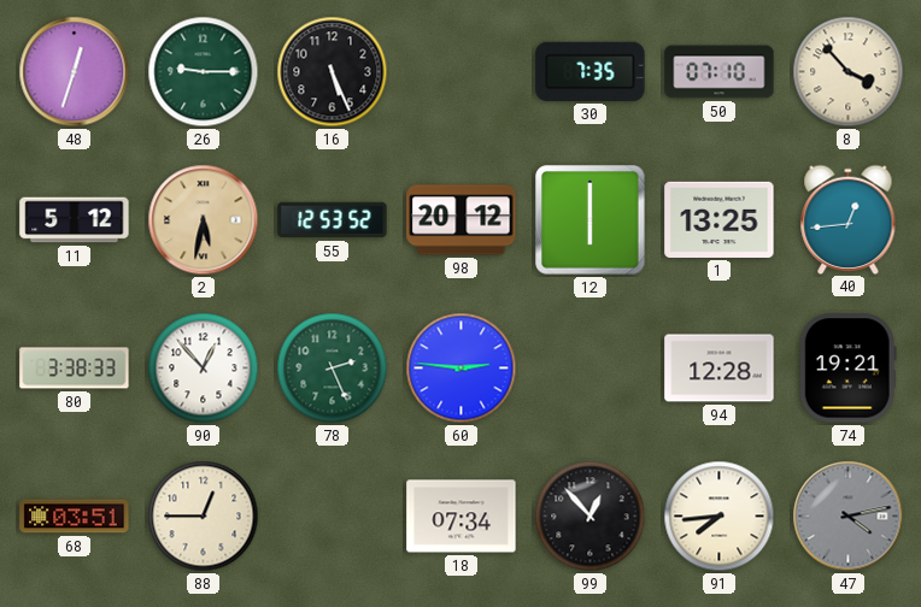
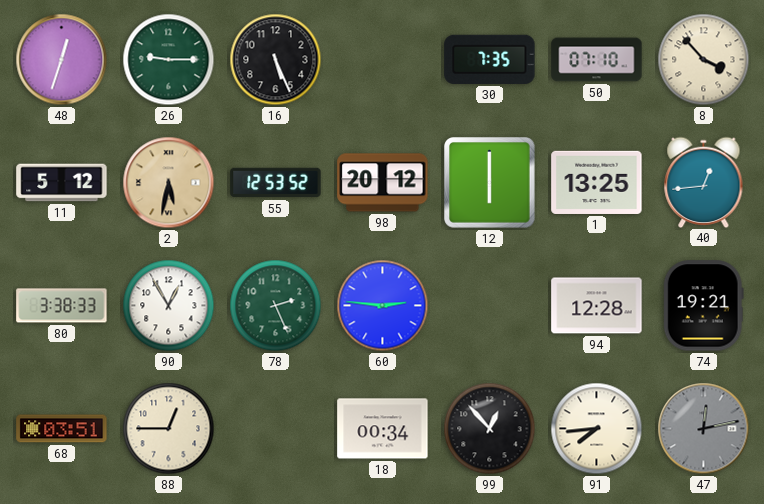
90: 12:53 -> 12:55 (169, 306)
18: 07:34 -> 00:34 (383, 429)
47: 4:13 -> 12:13 (704, 429)
